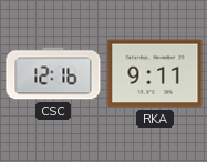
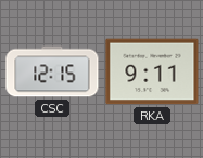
CSC: 12:16 -> 12:15 (52, 71)
